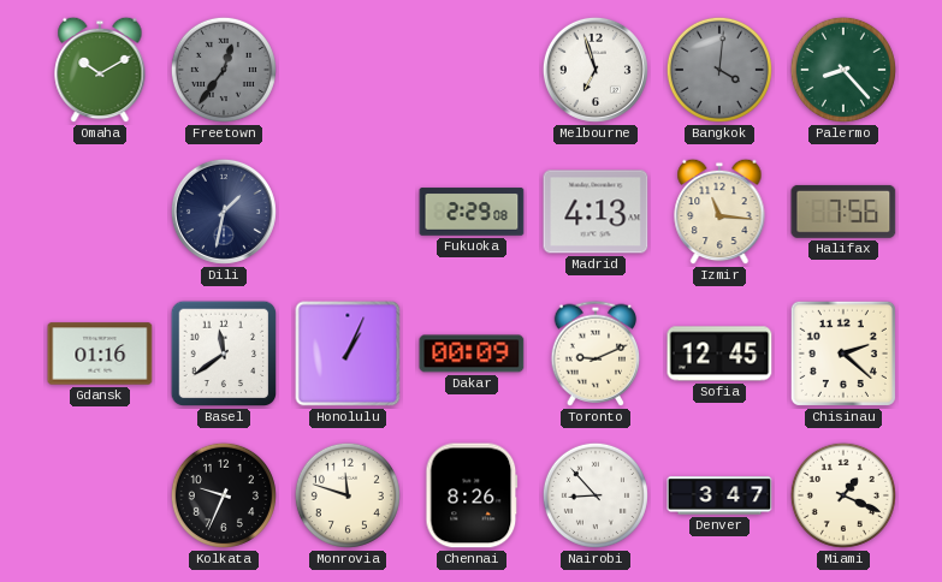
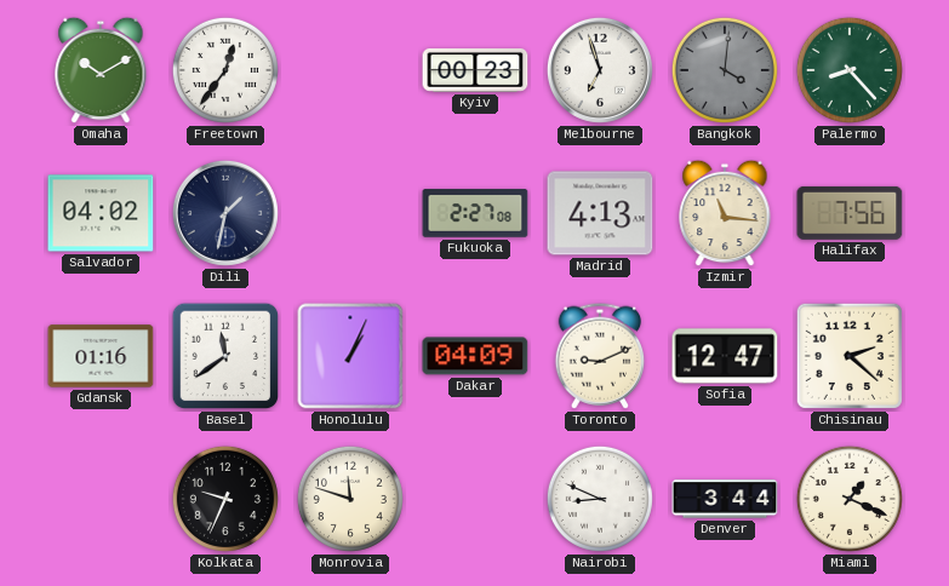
Freetown dial: grey -> white (225, 70)
Kyiv: none -> 00:23 (475, 70)
Salvador: none -> 04:02 (101, 213)
Fukuoka: 2:29 -> 2:27 (475, 213)
Dakar: 00:09 -> 04:09 (475, 356)
Sofia: 12:45 -> 12:47 (725, 356)
Chennai: 8:26 -> none (472, 495)
Nairobi: 8:53 -> 8:49 (600, 499)
Denver: 3:47 -> 3:44 (725, 499)
